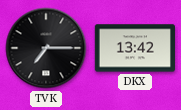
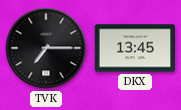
DKX: 13:42 -> 13:45 (134, 48)
